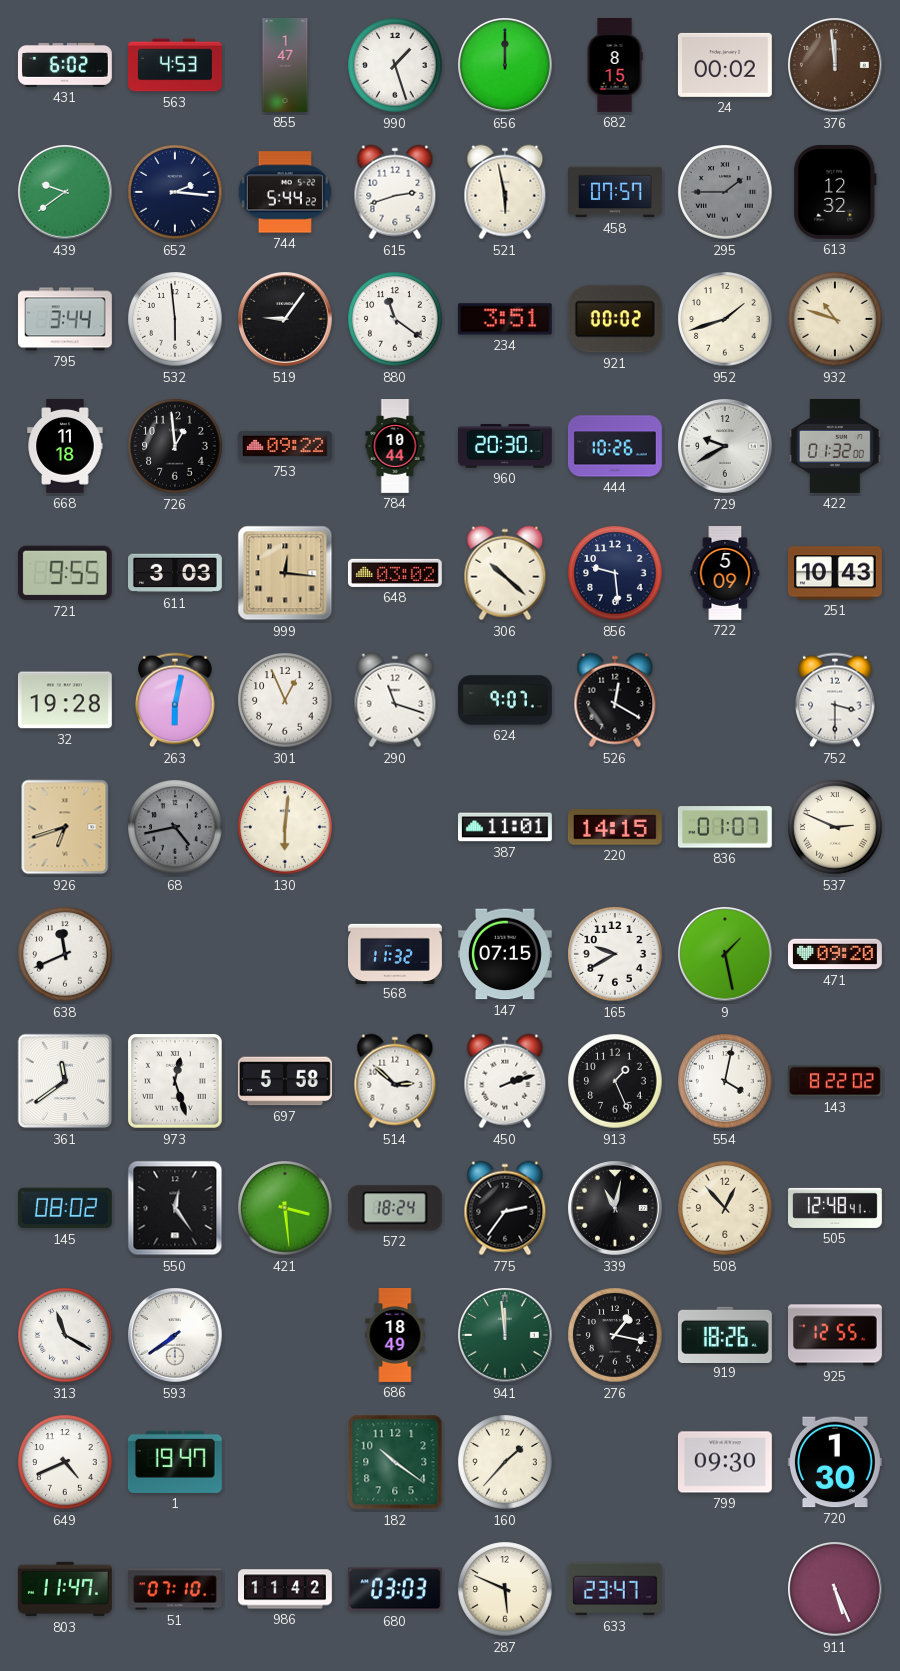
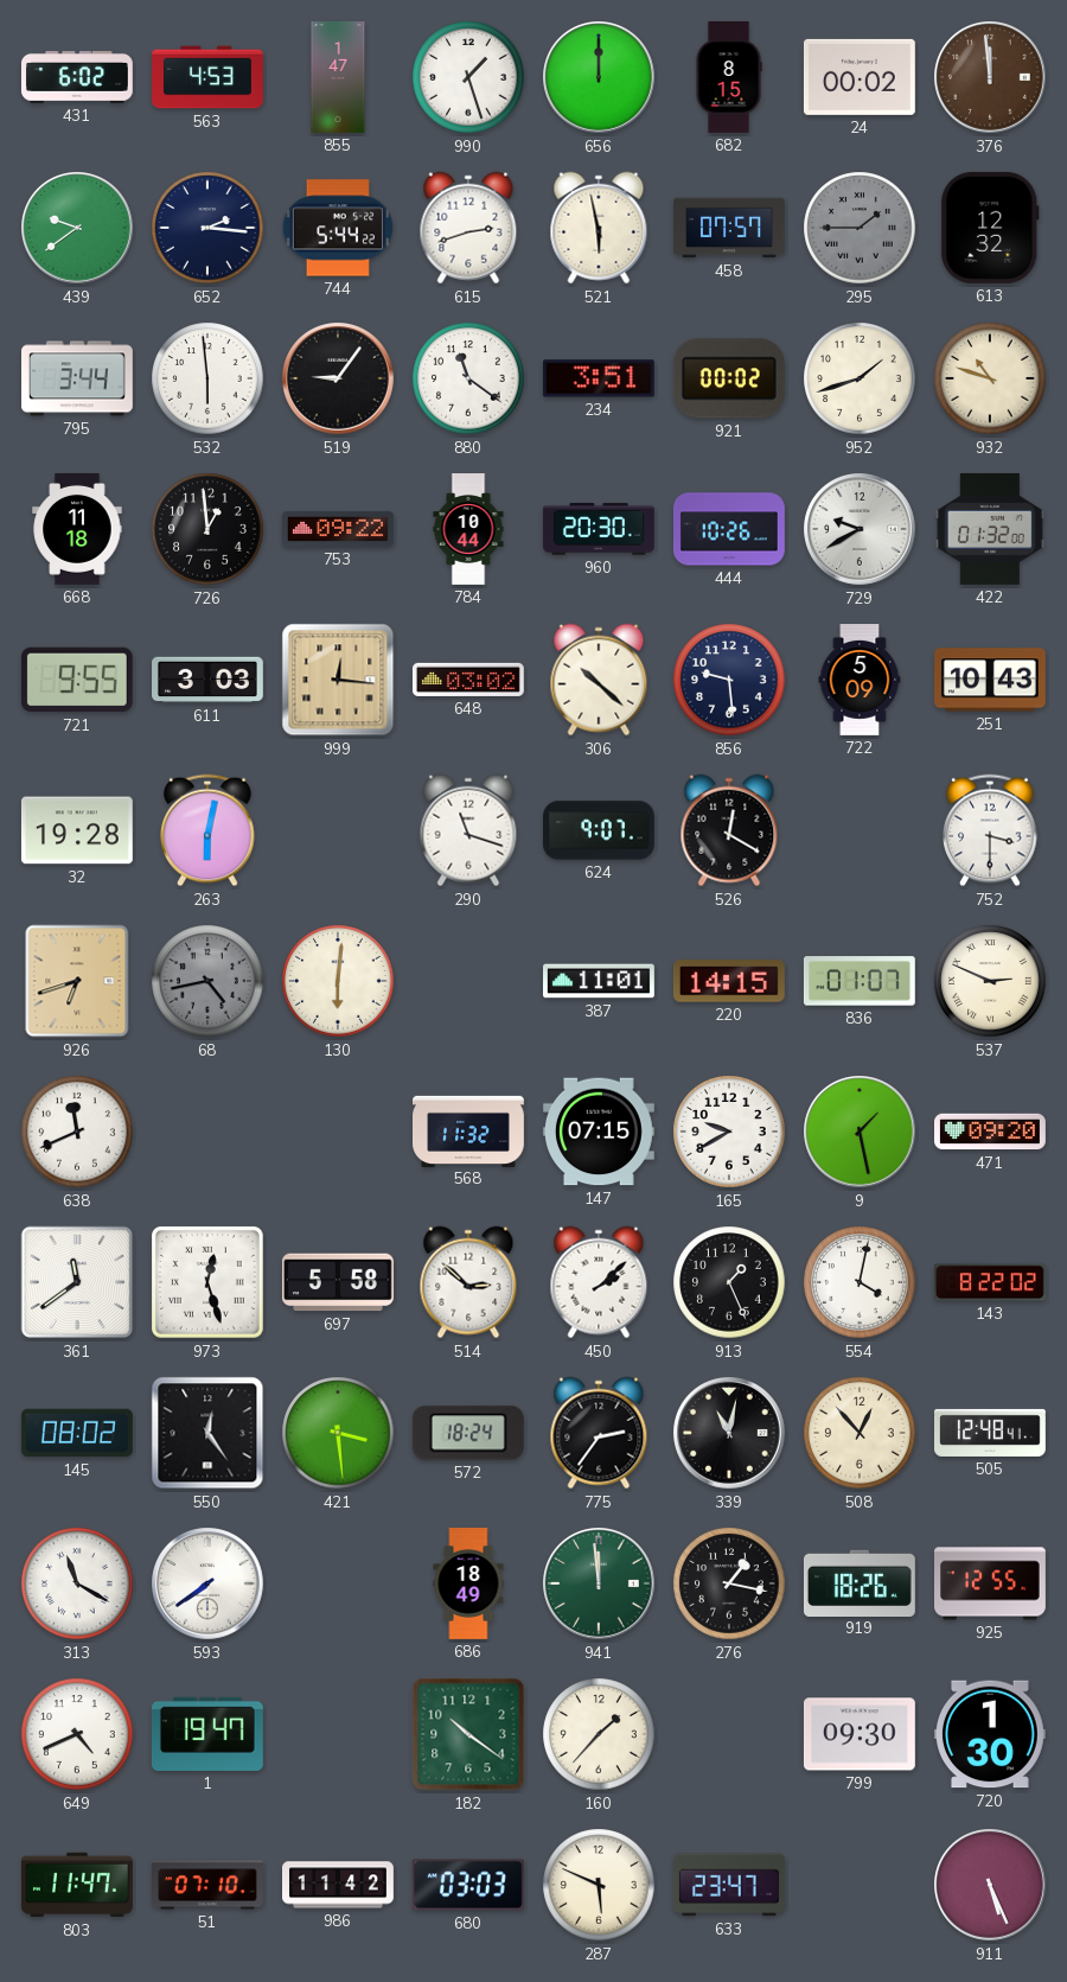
301: 12:56 -> none (285, 700)
450: 2:12 -> 2:08 (599, 1282)
